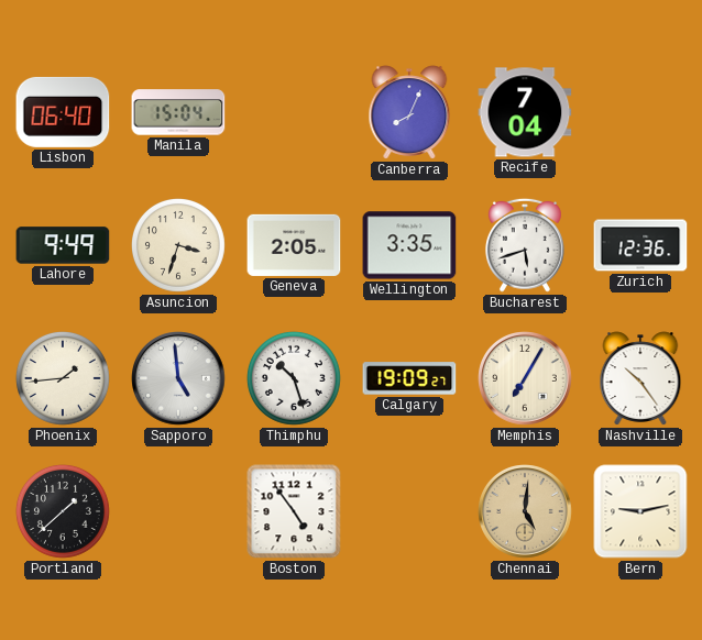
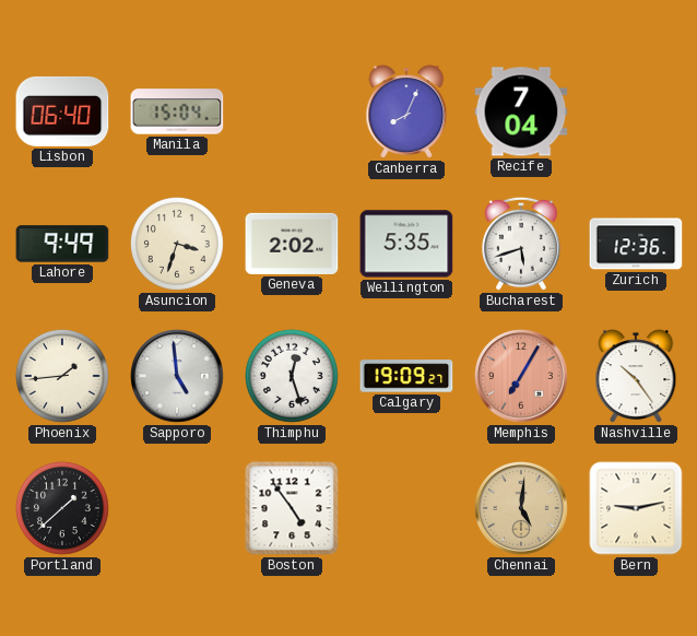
Geneva: 2:05 -> 2:02 (292, 244)
Wellington: 3:35 -> 5:35 (406, 244)
Thimphu: 10:27 -> 12:27 (292, 376)
Memphis dial: cream -> salmon (521, 376)
